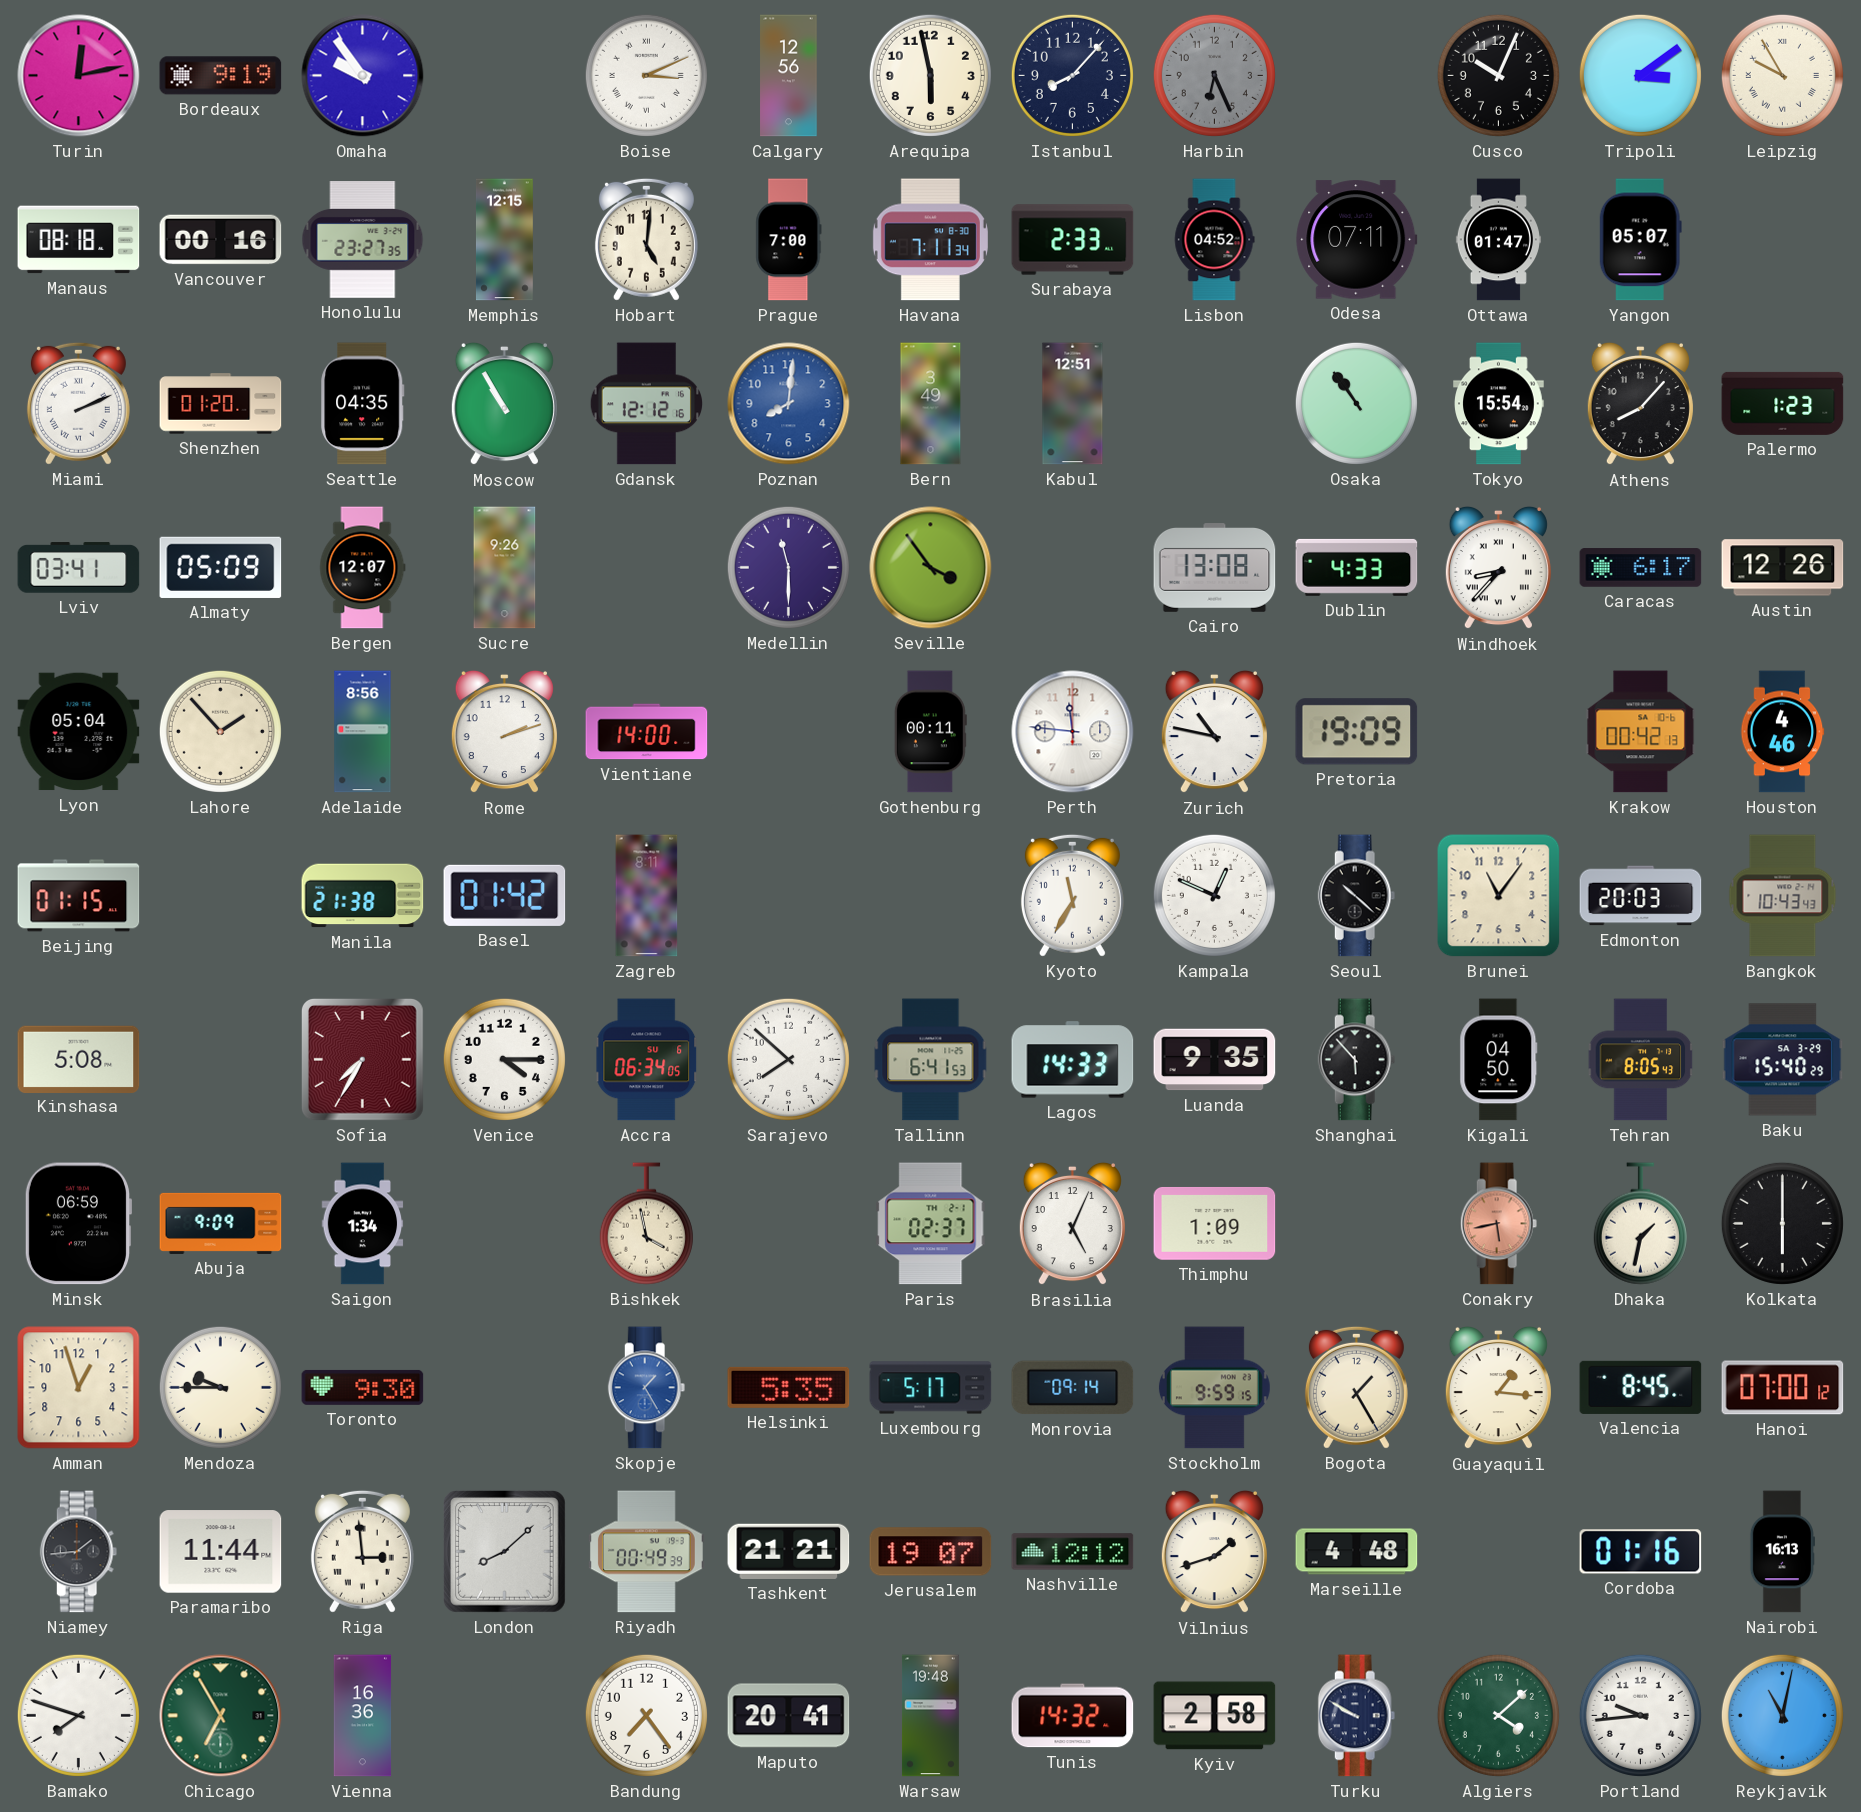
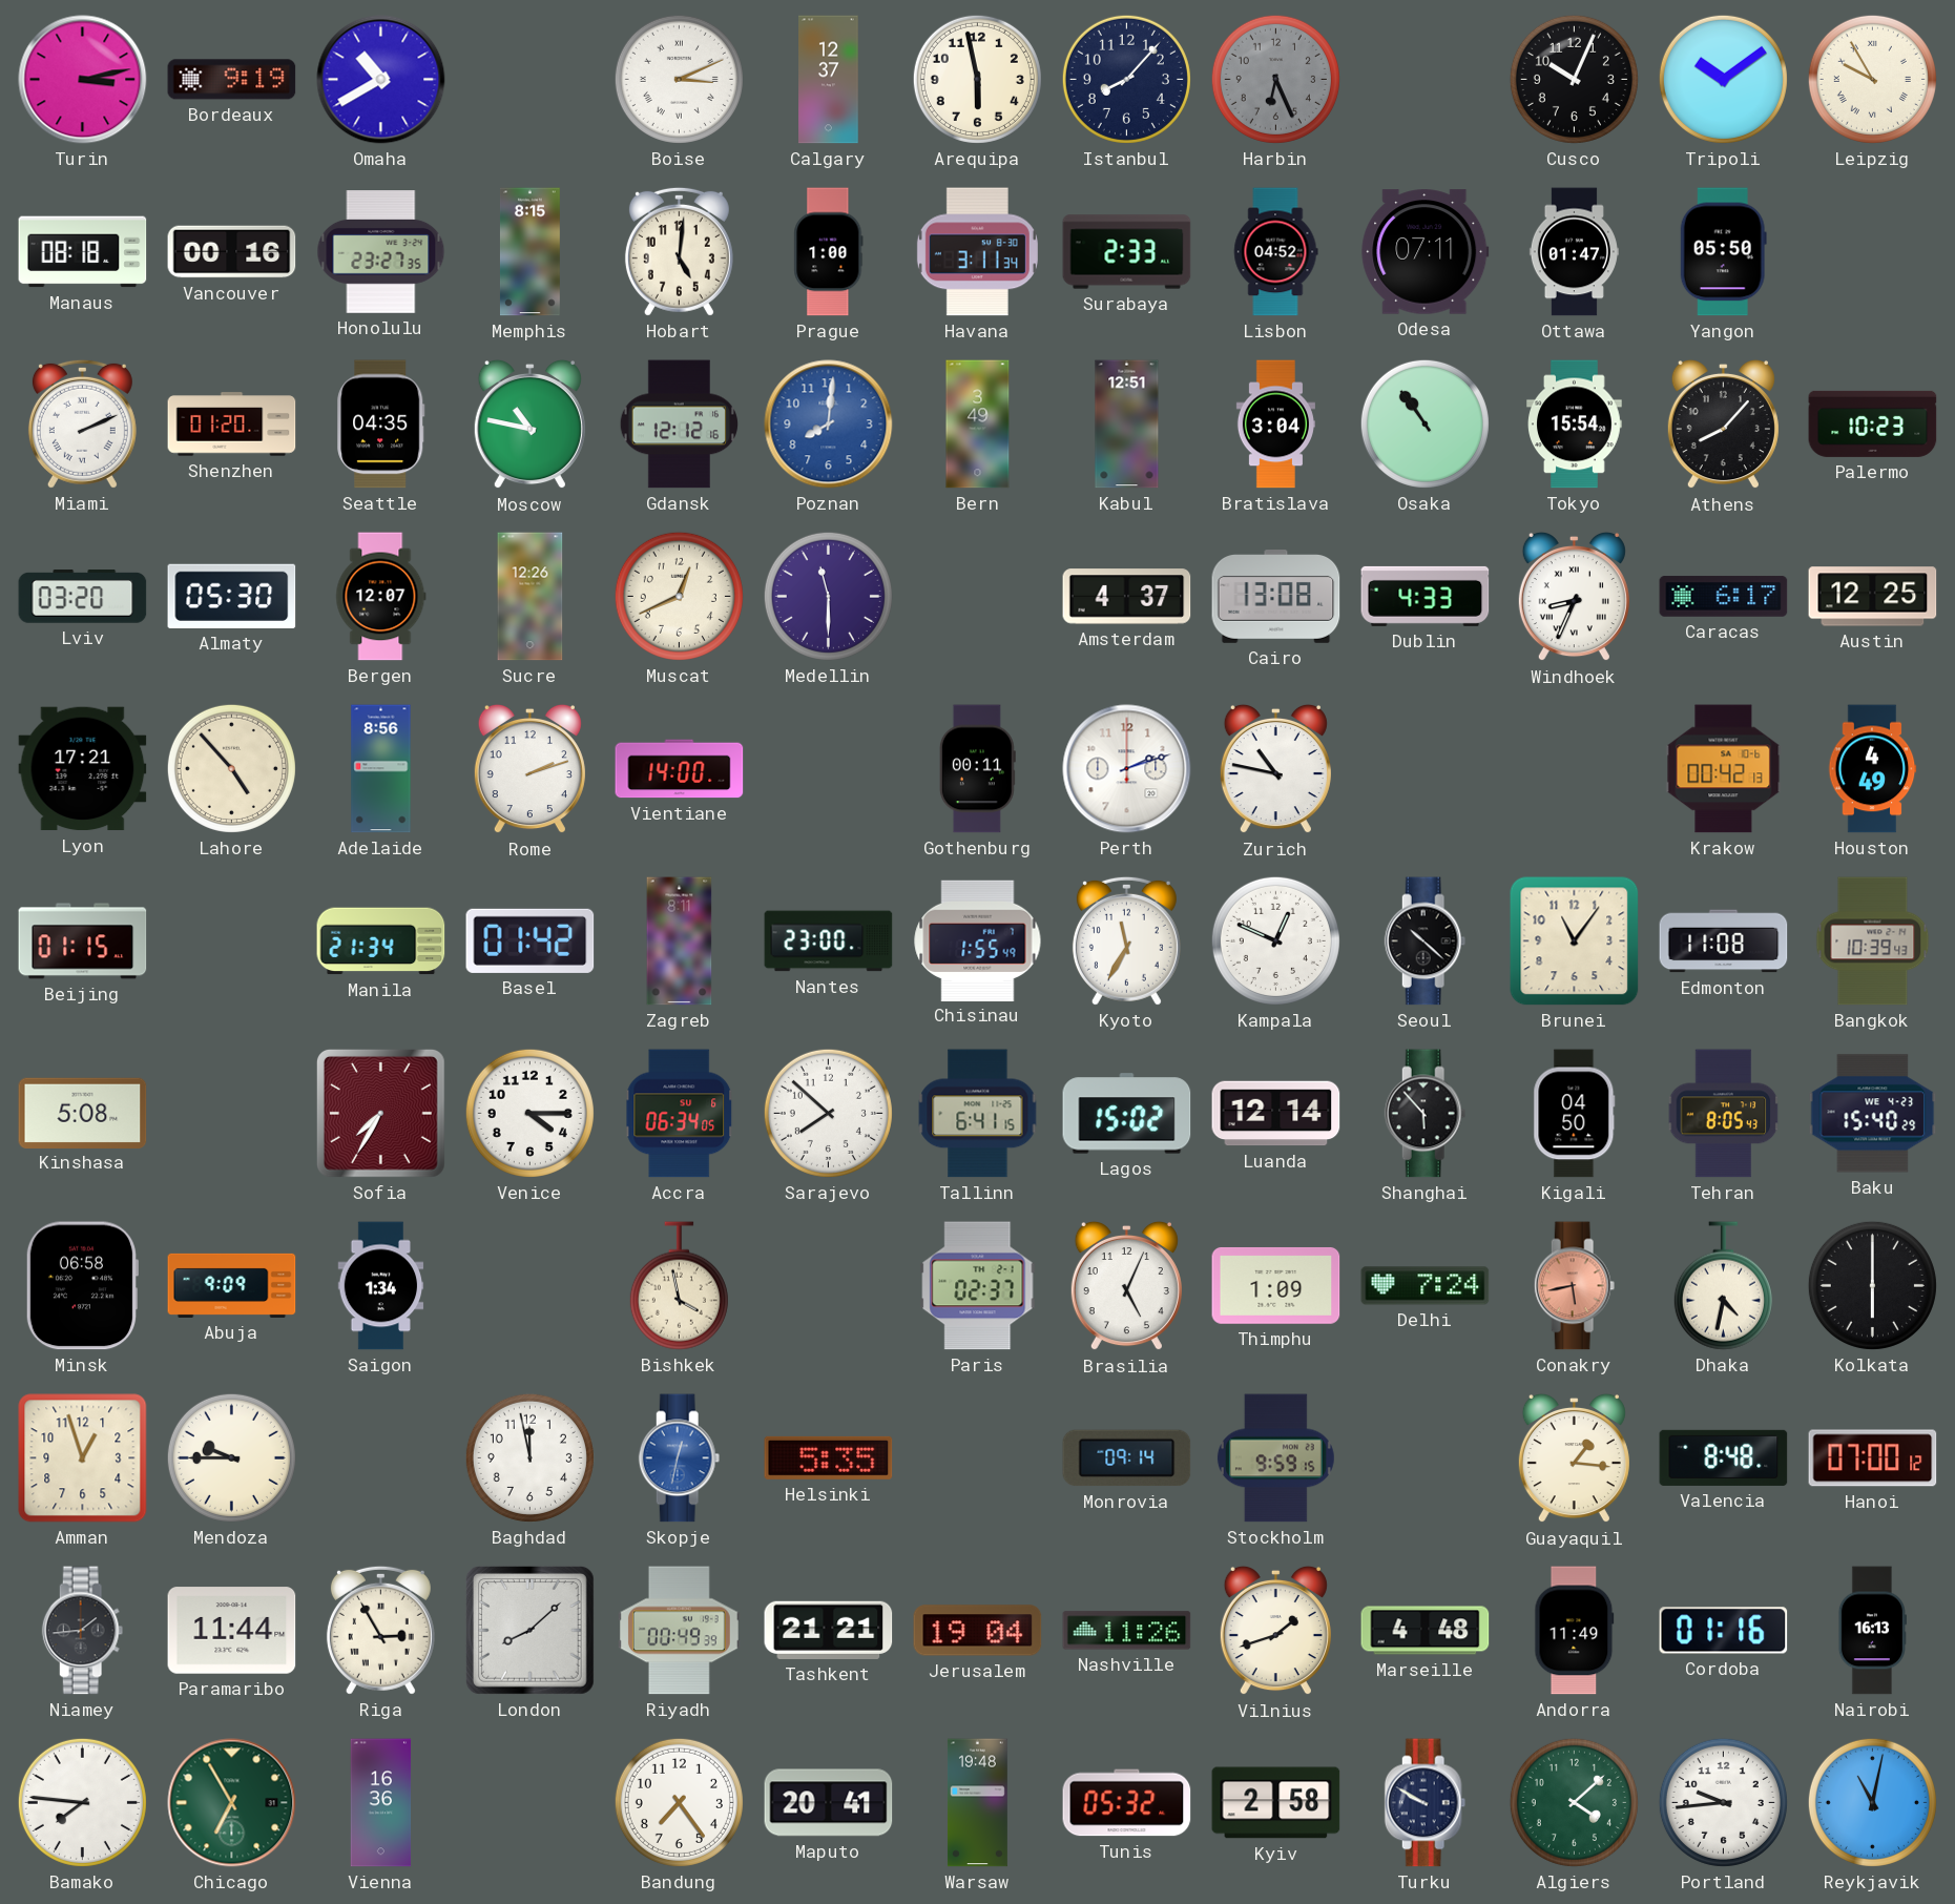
Turin: 12:13 -> 3:13 (83, 80)
Omaha: 9:54 -> 10:40 (381, 80)
Calgary: 12:56 -> 12:37 (829, 80)
Tripoli: 3:09 -> 10:09 (1723, 79)
Memphis: 12:15 -> 8:15 (529, 252)
Prague: 7:00 -> 1:00 (829, 252)
Havana: 7:11 -> 3:11 (977, 252)
Yangon: 05:07 -> 05:50 (1723, 252)
Moscow: 10:55 -> 10:47 (529, 425)
Bratislava: none -> 3:04 (1275, 425)
Palermo: 1:23 -> 10:23 (1873, 423)
Lviv: 03:41 -> 03:20 (83, 597)
Almaty: 05:09 -> 05:30 (232, 596)
Sucre: 9:26 -> 12:26 (531, 597)
Muscat: none -> 12:41 (679, 596)
Seville: 3:54 -> none (931, 568)
Amsterdam: none -> 4:37 (1127, 597)
Windhoek: 8:37 -> 8:34 (1574, 597)
Austin: 12:26 -> 12:25 (1873, 597)
Lyon: 05:04 -> 17:21 (83, 769)
Lahore: 1:53 -> 4:53 (231, 768)
Perth: 11:46 -> 2:12 (1127, 769)
Pretoria: 19:09 -> none (1357, 732)
Houston: 4:46 -> 4:49 (1872, 769)
Manila: 21:38 -> 21:34 (381, 941)
Nantes: none -> 23:00 (829, 941)
Chisinau: none -> 1:55 (978, 940)
Edmonton: 20:03 -> 11:08 (1724, 941)
Bangkok: 10:43 -> 10:39 (1873, 941)
Tallinn: 6:41:53 -> 6:41:15 (978, 1114)
Lagos: 14:33 -> 15:02 (1127, 1114)
Luanda: 9:35 -> 12:14 (1276, 1114)
Baku date: SA 3-29 -> WE 4-23 (1873, 1114)
Minsk: 06:59 -> 06:58 (81, 1286)
Delhi: none -> 7:24 (1426, 1286)
Dhaka: 1:32 -> 4:32 (1723, 1286)
Toronto: 9:30 -> none (363, 1387)
Baghdad: none -> 11:58 (529, 1457)
Skopje: 1:25 -> 12:32 (680, 1458)
Luxembourg: 5:17 -> none (931, 1388)
Bogota: 1:25 -> none (1356, 1387)
Valencia: 8:45 -> 8:48 (1724, 1457)
Riga: 2:59 -> 2:55 (380, 1630)
Jerusalem: 19:07 -> 19:04 (978, 1631)
Nashville: 12:12 -> 11:26 (1127, 1631)
Andorra: none -> 11:49 (1575, 1631)
Bamako: 7:48 -> 7:46 (82, 1802)
Tunis: 14:32 -> 05:32 (1127, 1803)
